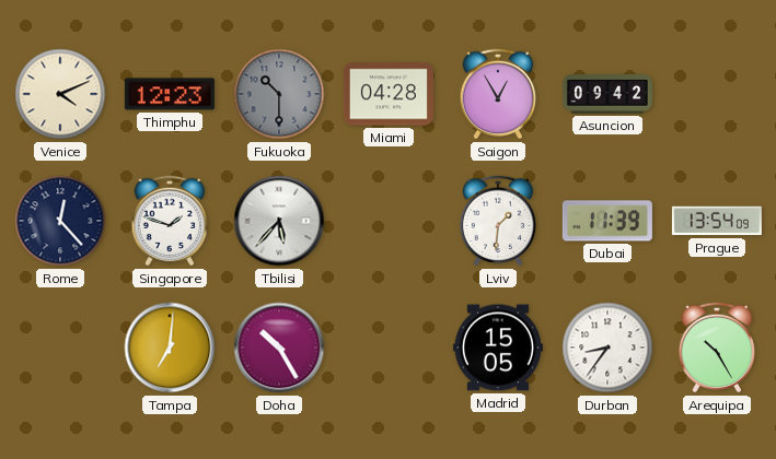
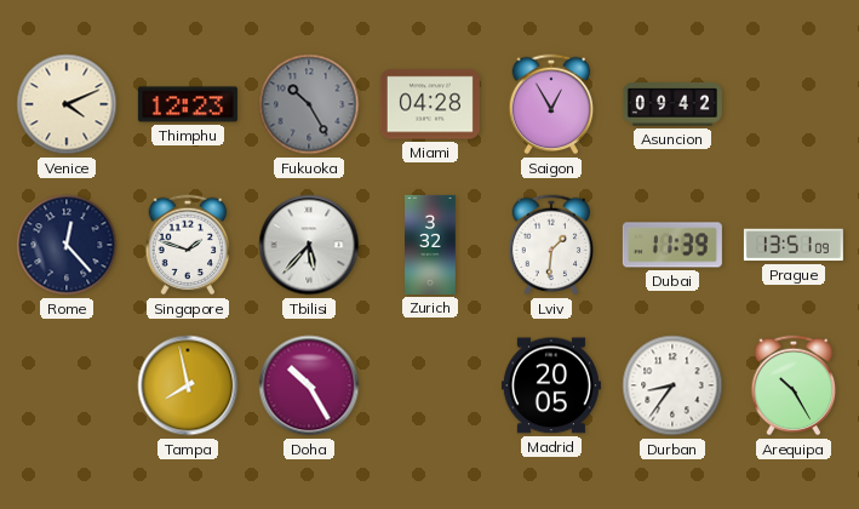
Fukuoka: 10:30 -> 10:25 (309, 104)
Zurich: none -> 3:32 (431, 245)
Prague: 13:54 -> 13:51 (794, 245)
Tampa: 7:01 -> 7:58 (188, 385)
Madrid: 15:05 -> 20:05 (551, 385)
